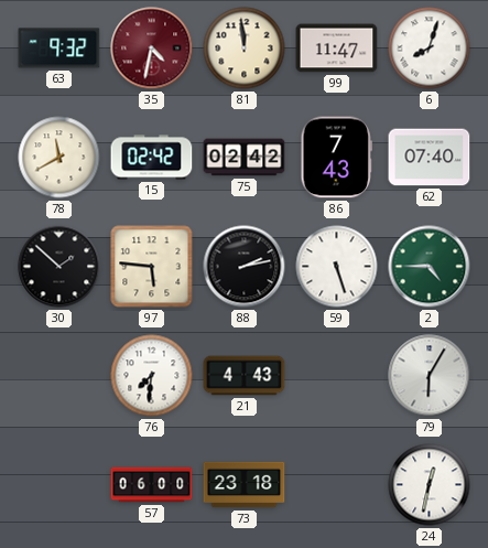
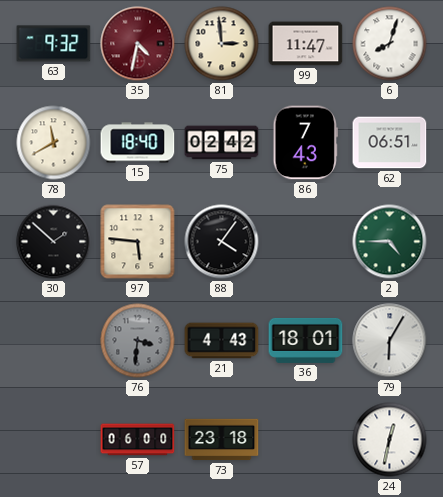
81: 11:59 -> 2:59 (222, 44)
15: 02:42 -> 18:40 (138, 143)
62: 07:40 -> 06:51 (390, 143)
88: 2:13 -> 4:06 (222, 242)
59: 5:27 -> none (337, 267)
76: 7:31 -> 3:31 (138, 341)
76 dial: white -> grey (138, 341)
36: none -> 18:01 (306, 340)
